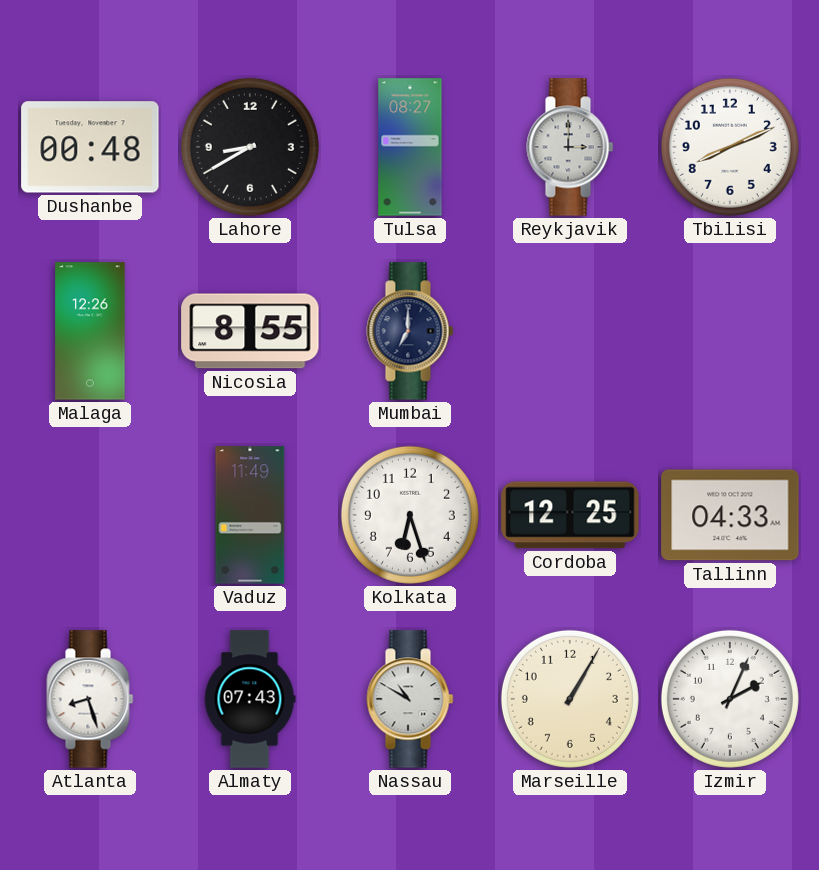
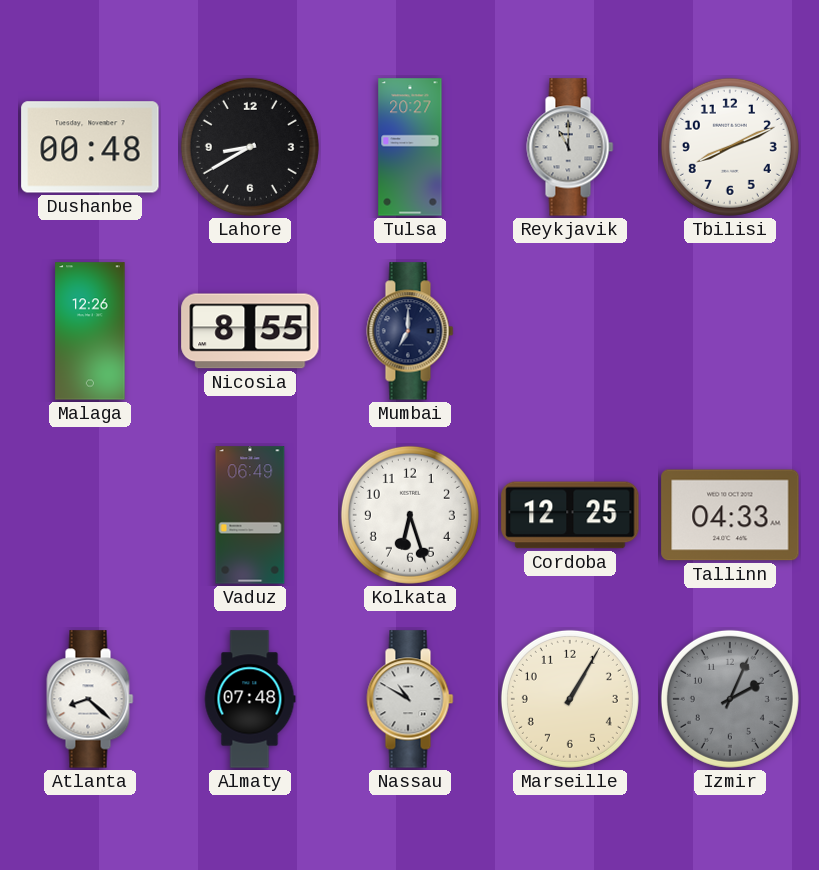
Tulsa: 08:27 -> 20:27 (410, 147)
Reykjavik: 3:00 -> 11:00 (570, 147)
Vaduz: 11:49 -> 06:49 (250, 515)
Atlanta: 8:27 -> 8:22 (90, 699)
Almaty: 07:43 -> 07:48 (250, 699)
Izmir dial: white -> grey (730, 699)
